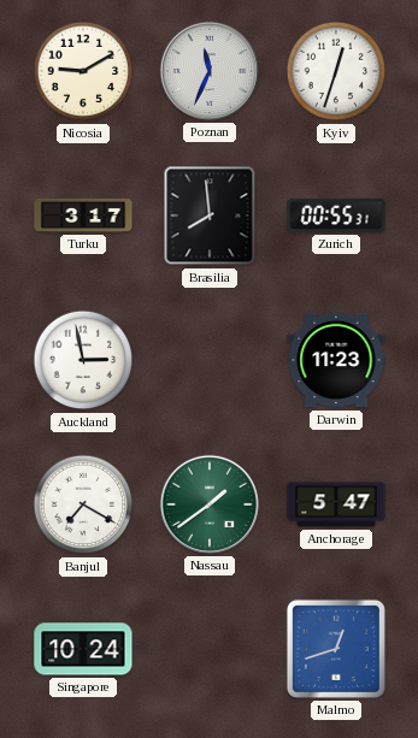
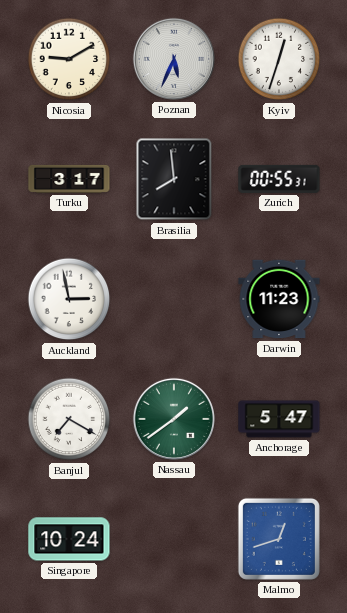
Poznan: 11:34 -> 5:34 (174, 59)
